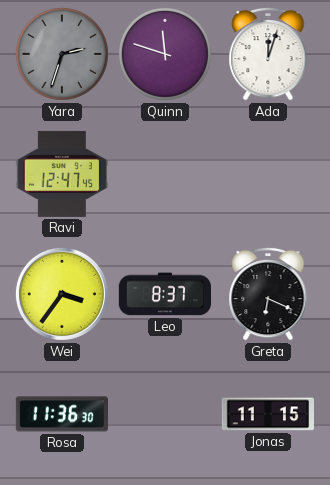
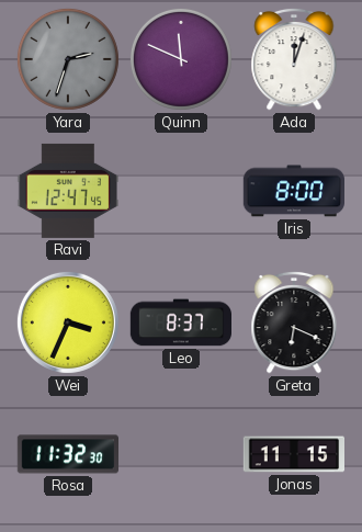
Quinn: 11:48 -> 11:49 (181, 59)
Iris: none -> 8:00 (293, 191)
Wei: 3:36 -> 3:34 (68, 322)
Rosa: 11:36 -> 11:32 (67, 454)
